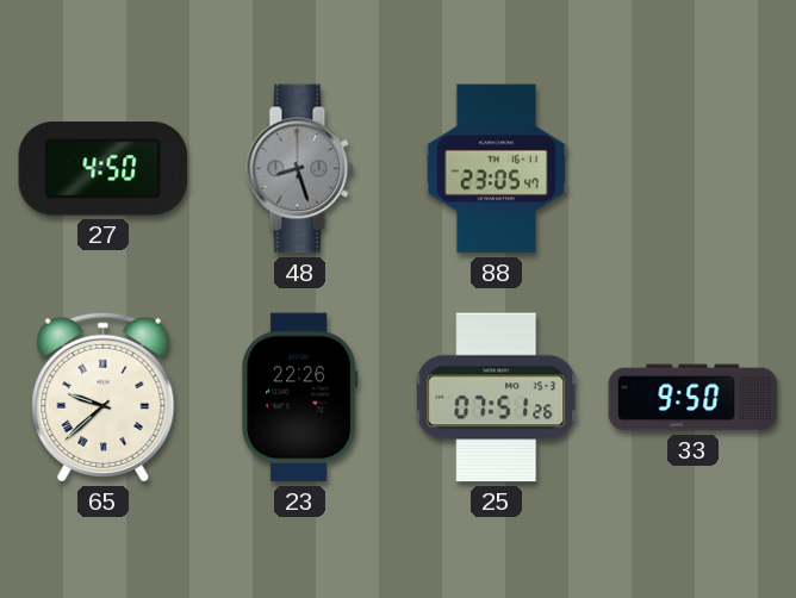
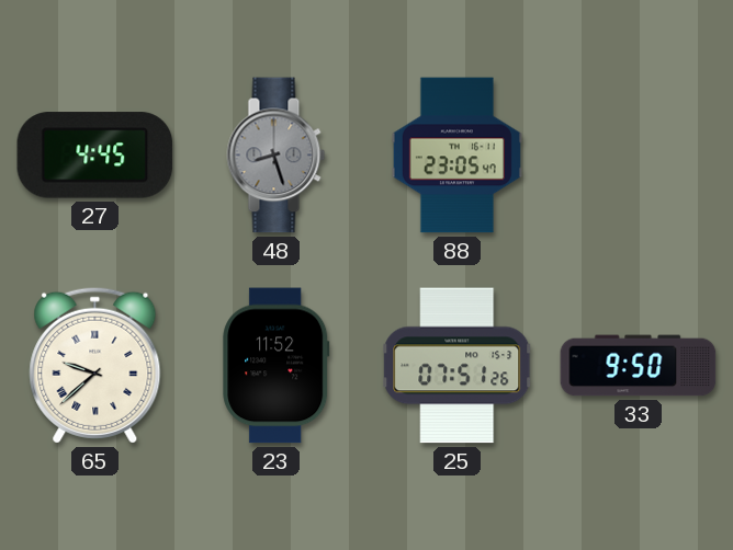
27: 4:50 -> 4:45 (95, 156)
23: 22:26 -> 11:52 (277, 366)
